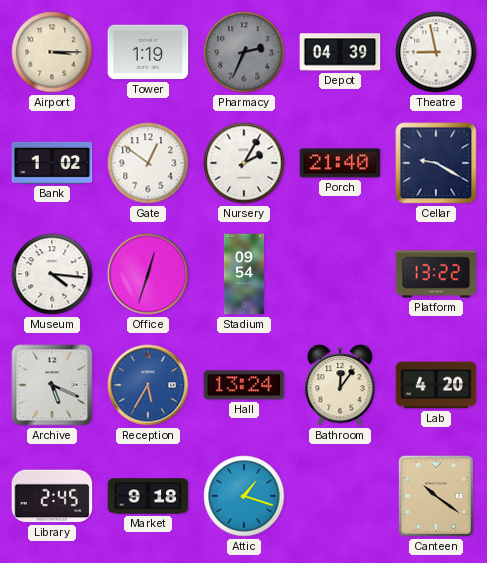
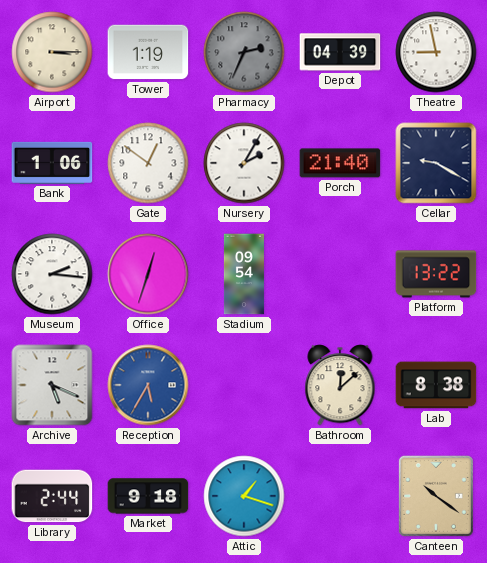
Bank: 1:02 -> 1:06 (52, 163)
Museum: 4:16 -> 2:16 (52, 274)
Hall: 13:24 -> none (244, 385)
Bathroom: 12:06 -> 12:08 (340, 385)
Lab: 4:20 -> 8:38 (436, 385)
Library: 2:45 -> 2:44 (52, 496)
